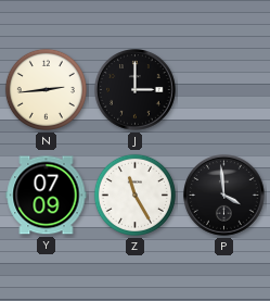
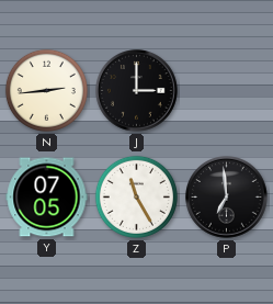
Y: 07:09 -> 07:05 (47, 198)
P: 3:59 -> 6:59 (227, 198)
